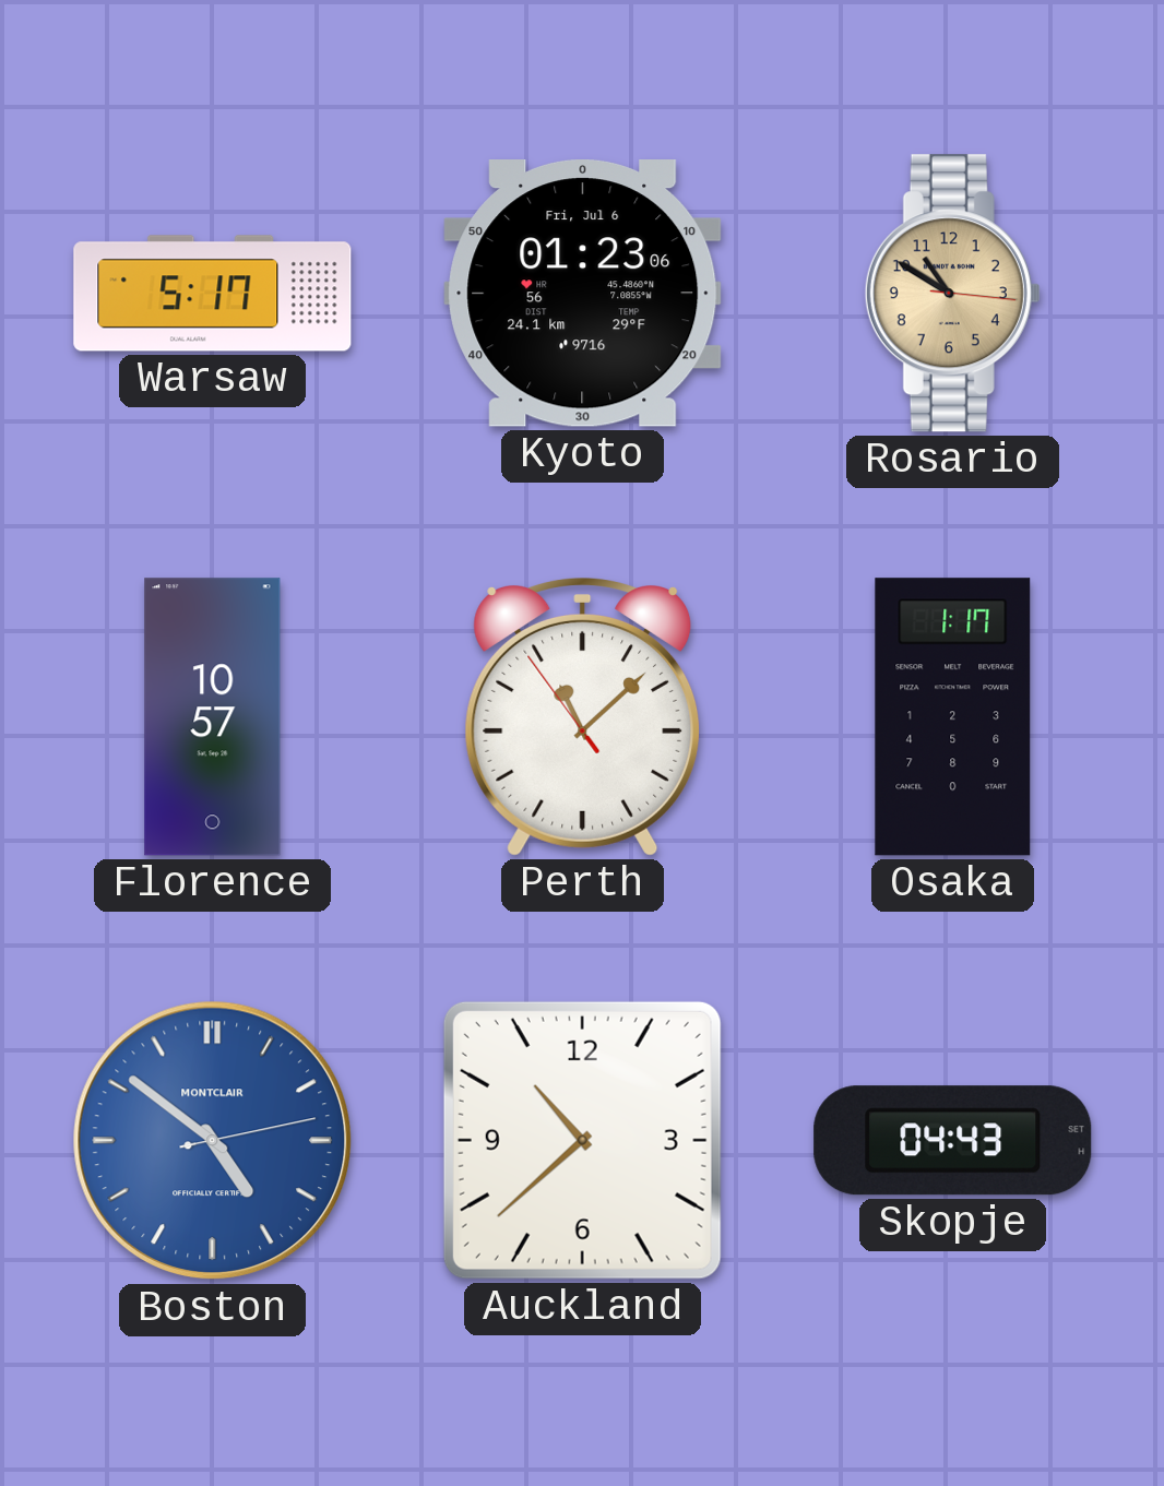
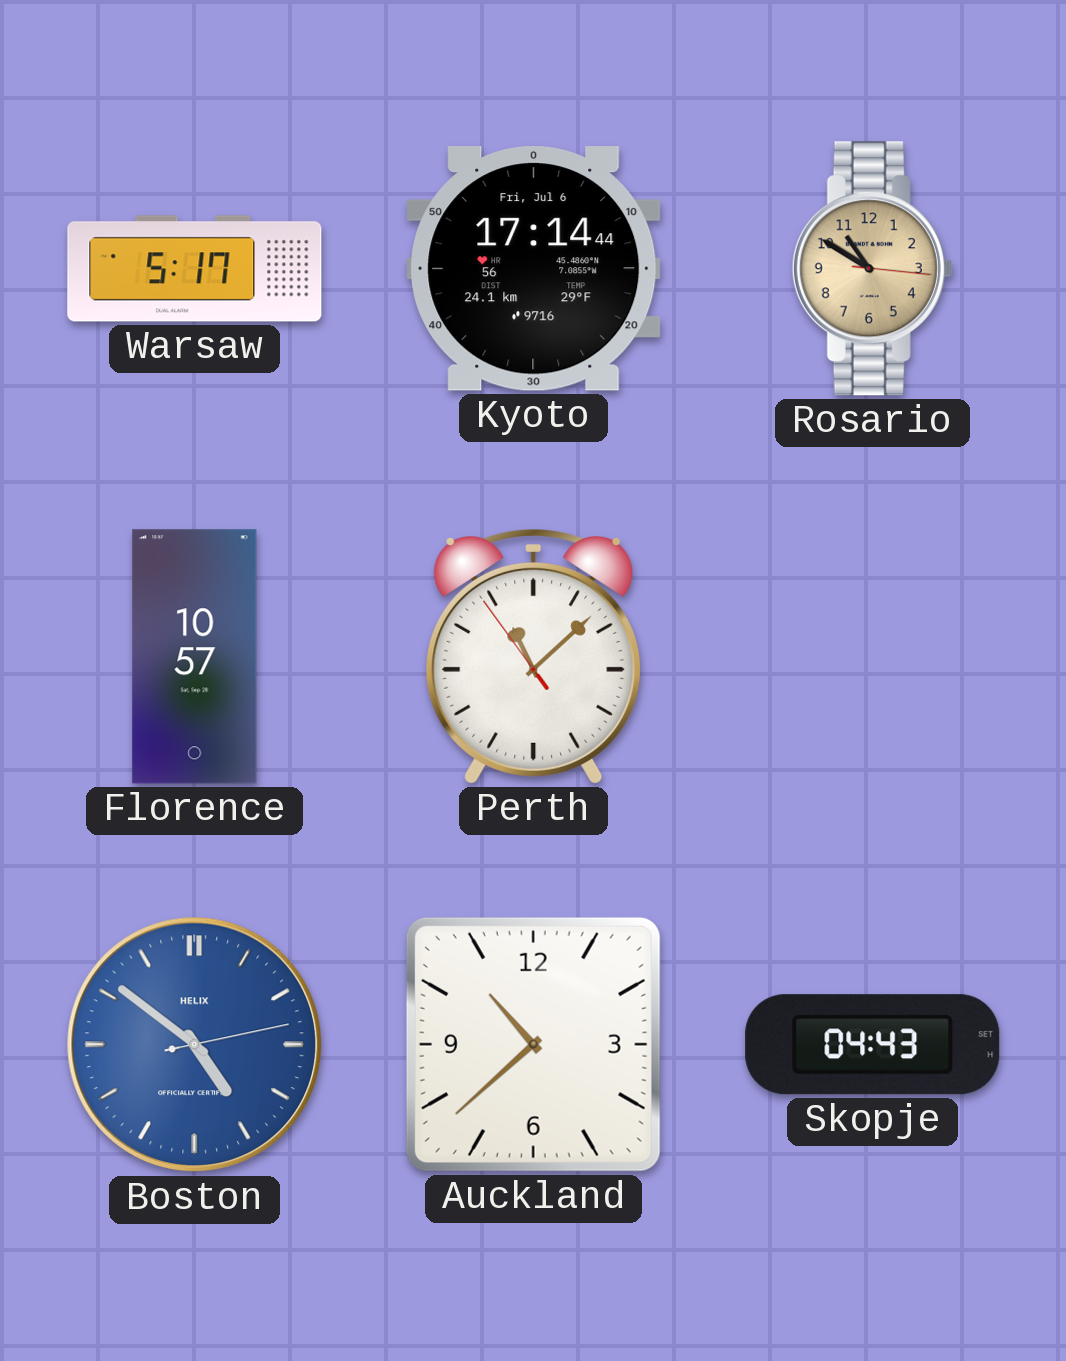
Kyoto: 01:23 -> 17:14 (534, 269)
Osaka: 1:17 -> none (953, 717)
Boston brand: MONTCLAIR -> HELIX (195, 1045)
